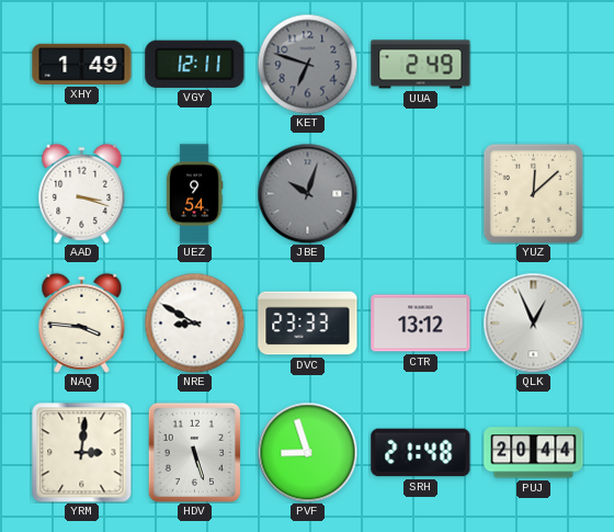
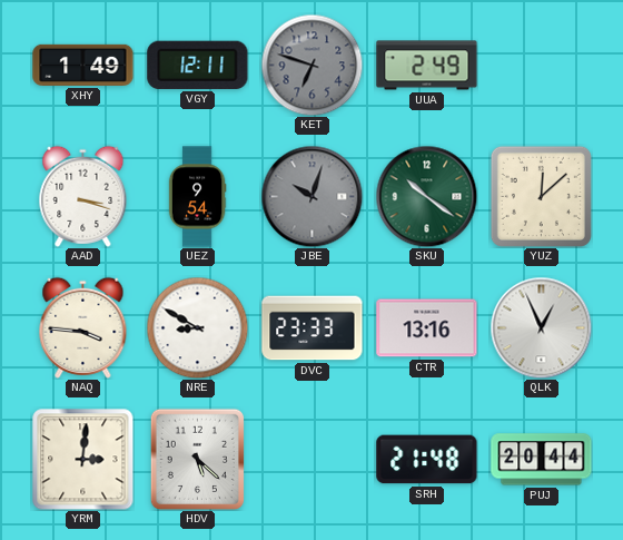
SKU: none -> 10:21 (426, 196)
CTR: 13:12 -> 13:16 (427, 328)
HDV: 5:27 -> 5:22 (197, 459)
PVF: 8:57 -> none (307, 452)
